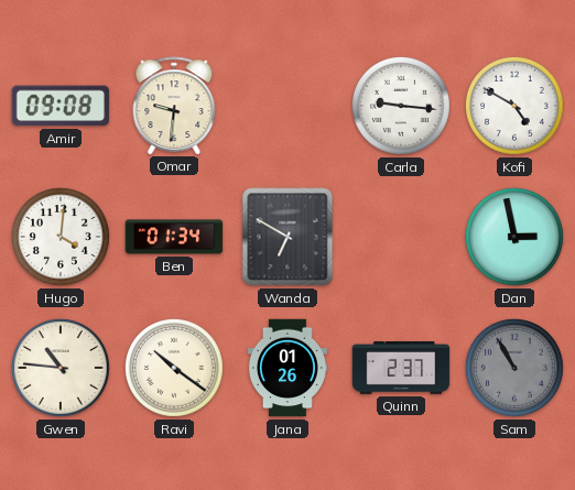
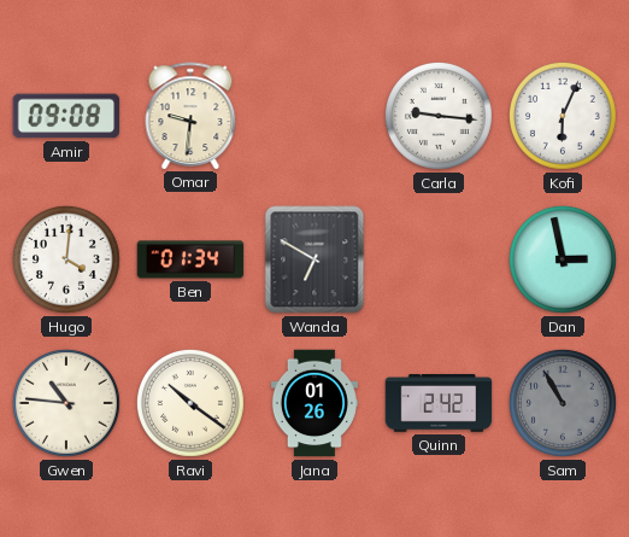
Kofi: 4:50 -> 6:04 (563, 116)
Quinn: 2:37 -> 2:42 (439, 403)
